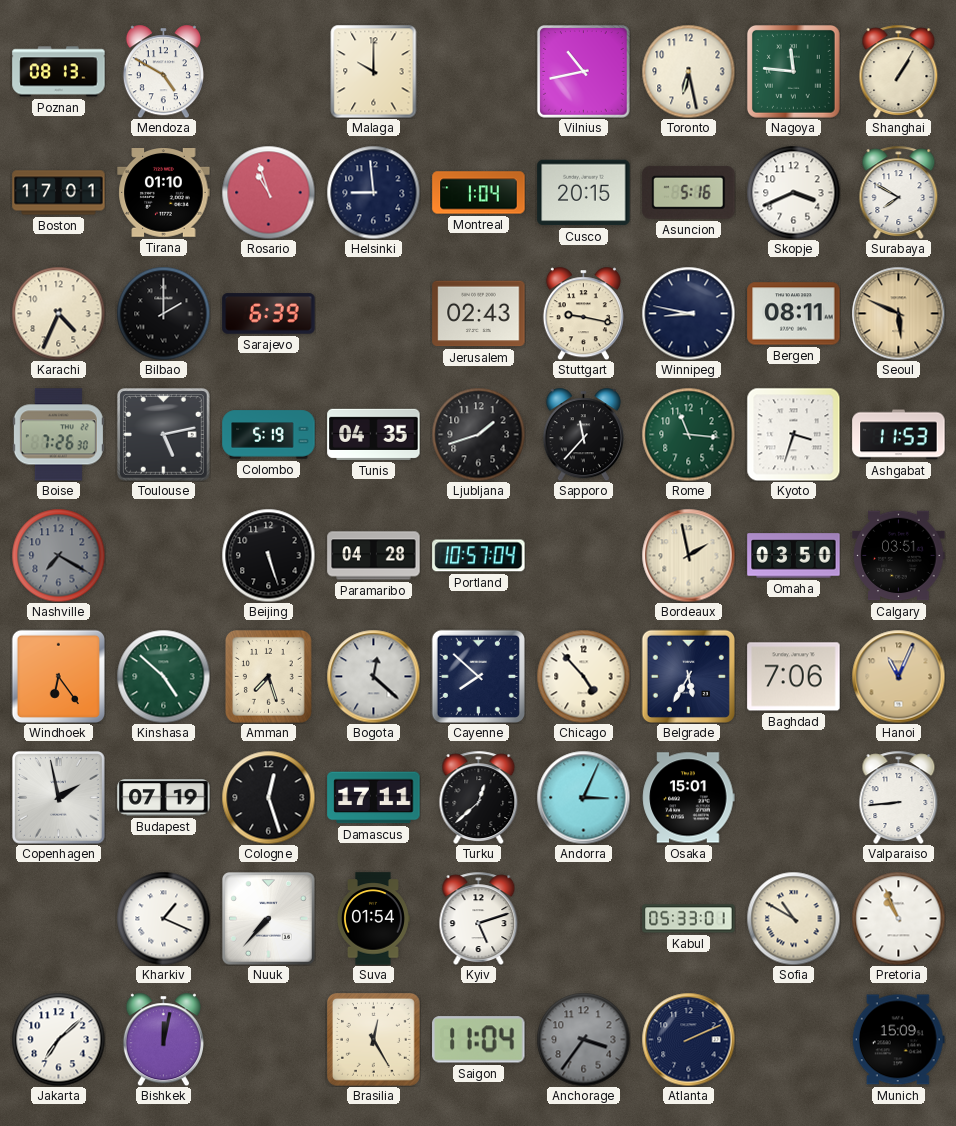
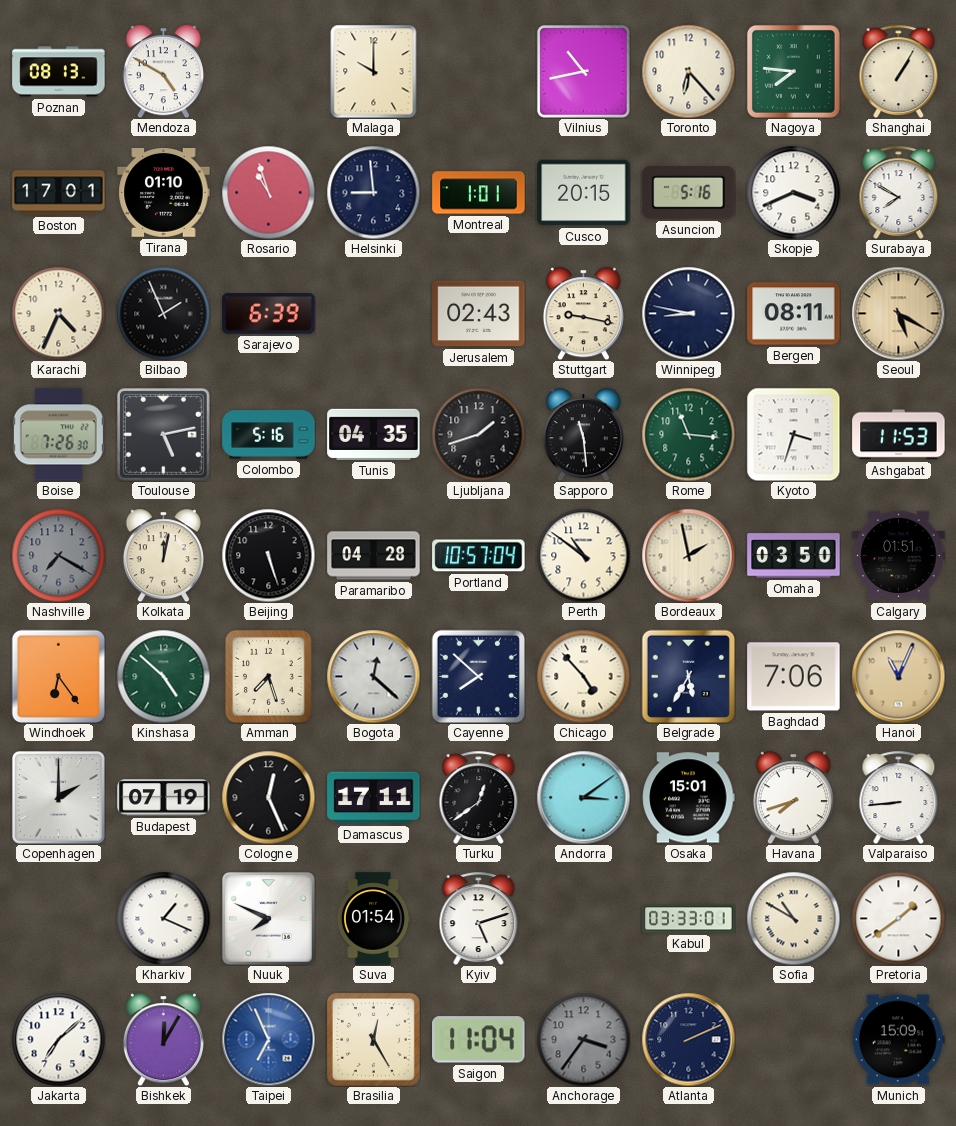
Toronto: 6:28 -> 6:23 (688, 71)
Nagoya: 11:46 -> 7:46 (794, 72)
Montreal: 1:04 -> 1:01 (479, 193)
Bilbao: 2:00 -> 1:56 (163, 313)
Seoul: 5:49 -> 5:20 (898, 313)
Colombo: 5:19 -> 5:16 (269, 435)
Sapporo: 11:37 -> 11:29 (583, 434)
Kolkata: none -> 12:02 (163, 555)
Perth: none -> 10:51 (583, 555)
Calgary: 03:51 -> 01:51 (899, 556)
Copenhagen: 1:58 -> 2:00 (59, 798)
Cologne: 12:27 -> 12:26 (268, 797)
Turku: 12:38 -> 12:39 (479, 797)
Andorra: 3:04 -> 3:09 (583, 797)
Havana: none -> 7:42 (793, 797)
Nuuk: 7:37 -> 7:49 (269, 919)
Kabul: 05:33 -> 03:33 (689, 919)
Pretoria: 10:56 -> 1:39 (898, 918)
Bishkek: 12:02 -> 12:05 (163, 1039)
Taipei: none -> 6:56 (268, 1039)
